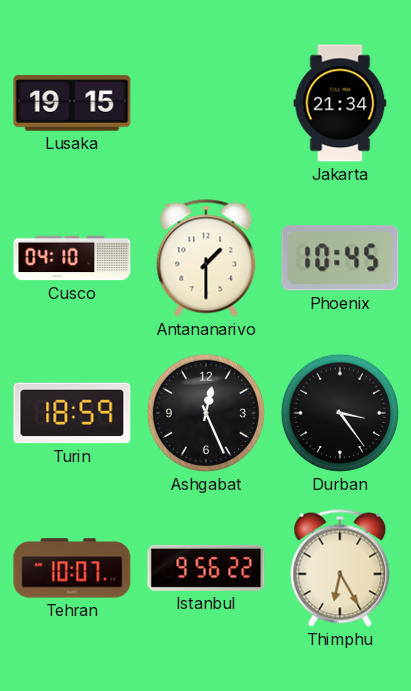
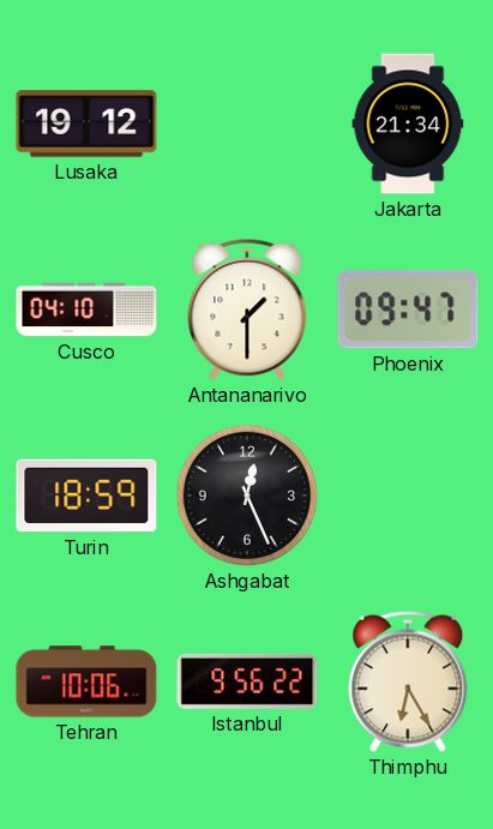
Lusaka: 19:15 -> 19:12 (86, 124)
Phoenix: 10:45 -> 09:47 (408, 310)
Durban: 3:24 -> none (340, 413)
Tehran: 10:07 -> 10:06 (86, 681)
